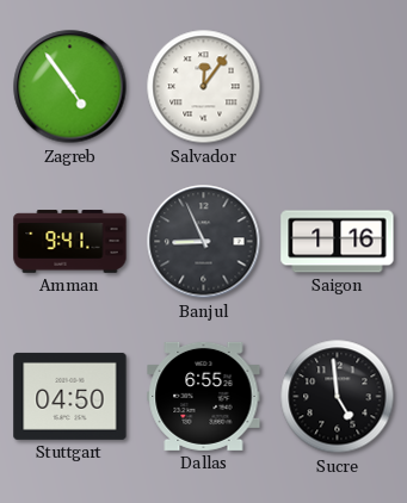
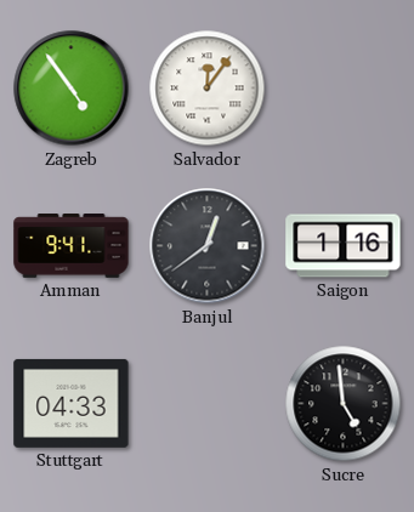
Banjul: 8:56 -> 12:39 (208, 246)
Stuttgart: 04:50 -> 04:33 (72, 403)
Dallas: 6:55 -> none (204, 396)
